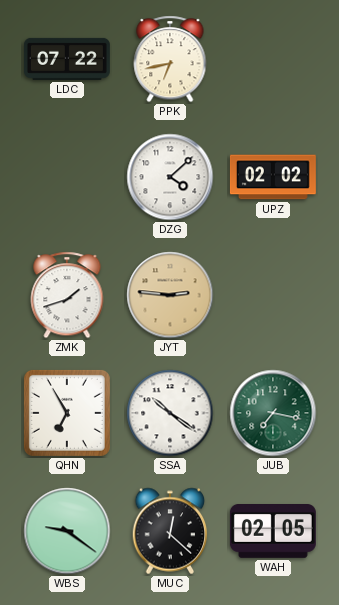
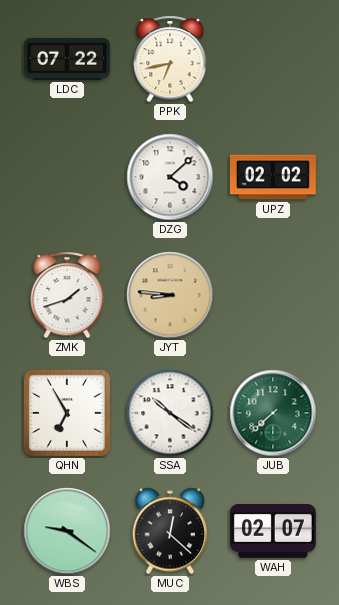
JYT: 2:46 -> 8:46 (170, 295)
JUB: 7:17 -> 7:38 (273, 413)
WAH: 02:05 -> 02:07 (273, 532)
